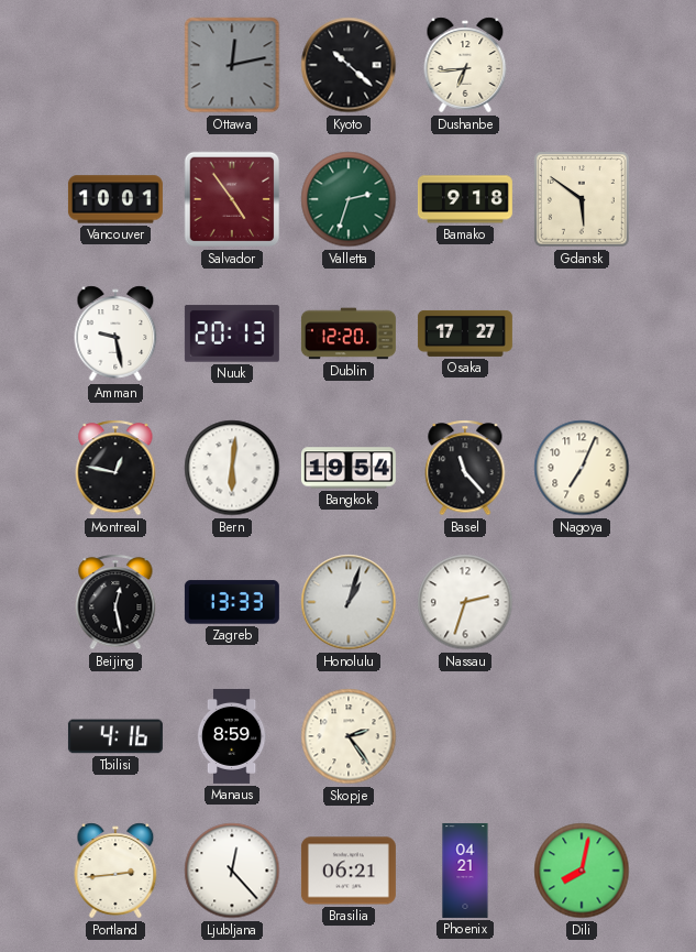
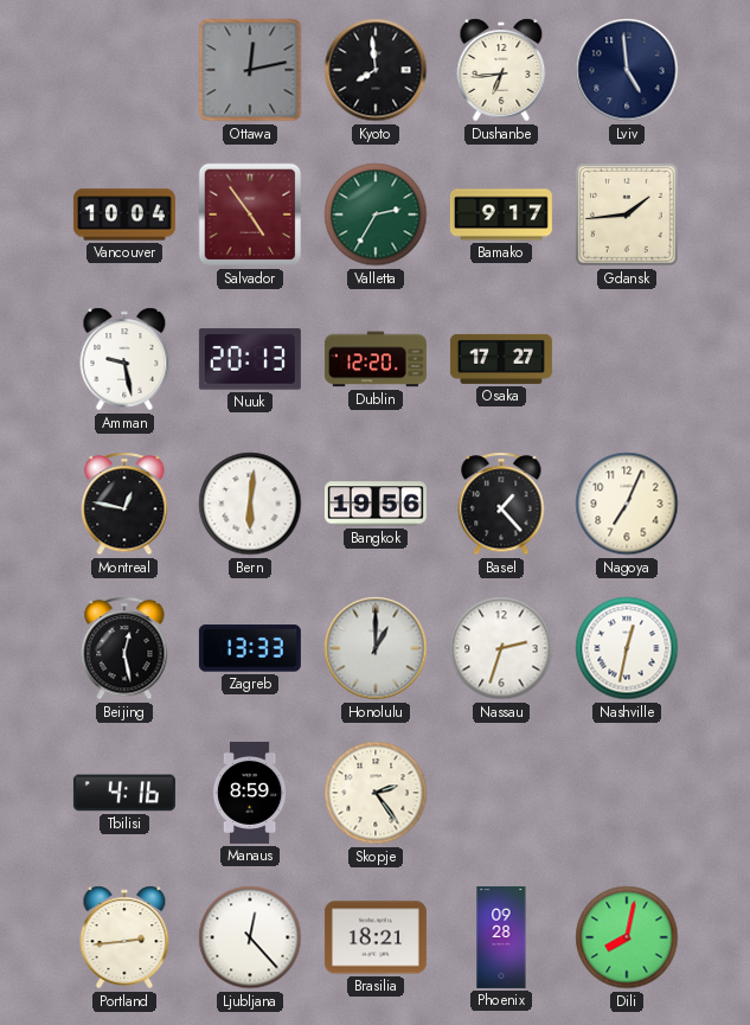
Kyoto: 10:22 -> 7:59 (376, 70)
Lviv: none -> 4:59 (627, 70)
Vancouver: 10:01 -> 10:04 (124, 214)
Valletta: 2:33 -> 2:35 (376, 214)
Bamako: 9:18 -> 9:17 (501, 214)
Gdansk: 5:51 -> 1:44 (627, 214)
Bangkok: 19:54 -> 19:56 (376, 504)
Basel: 11:23 -> 1:23 (501, 504)
Honolulu: 1:03 -> 1:00 (376, 648)
Nashville: none -> 12:32 (627, 648)
Brasilia: 06:21 -> 18:21 (376, 937)
Phoenix: 04:21 -> 09:28 (501, 937)
